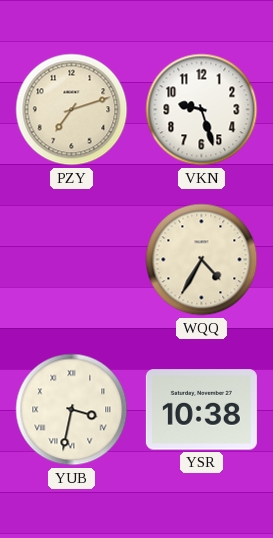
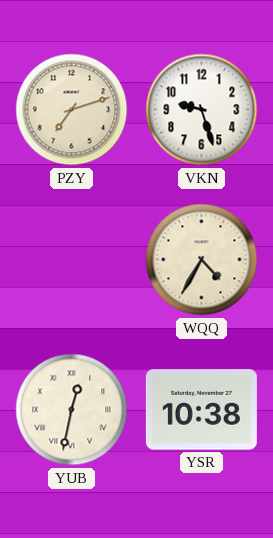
YUB: 3:32 -> 12:32 (72, 410)
